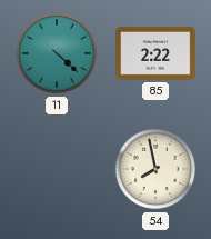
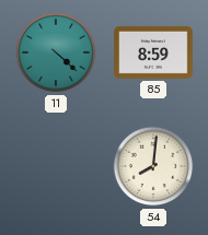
85: 2:22 -> 8:59 (153, 52)
54: 7:58 -> 8:01 (153, 166)
